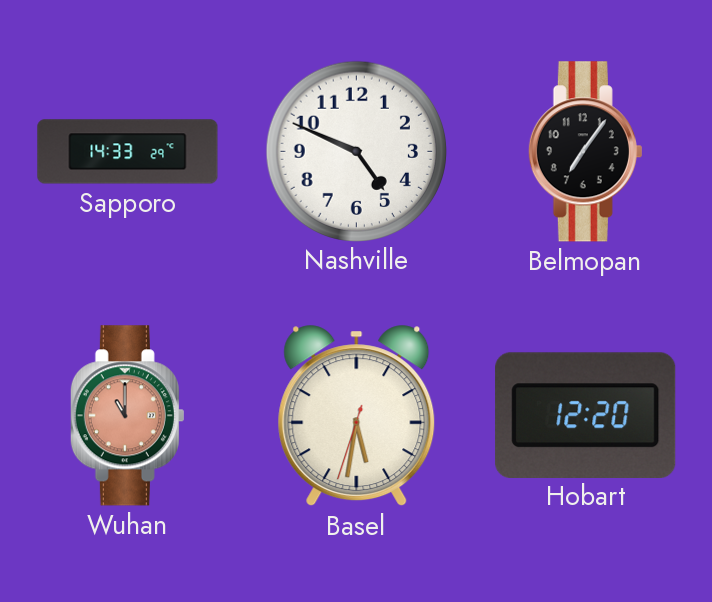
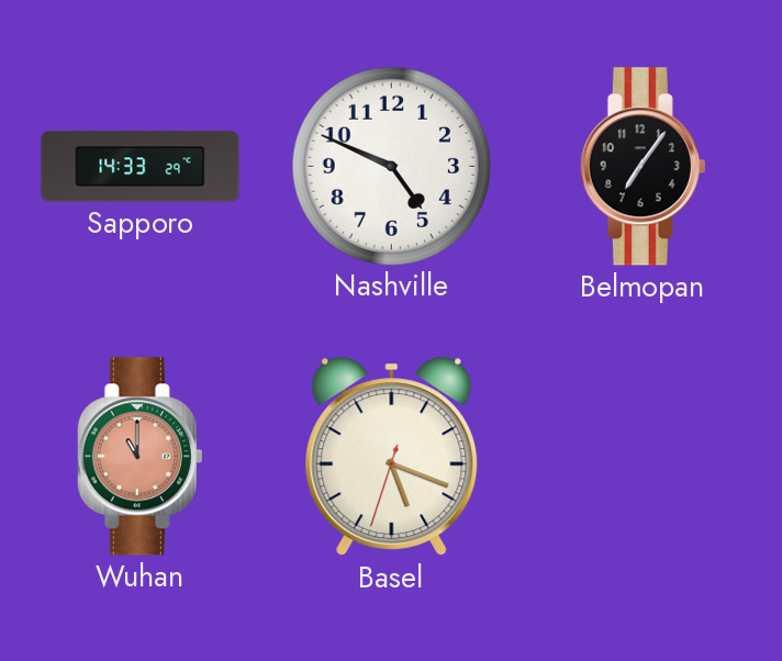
Basel: 5:31 -> 5:18 (392, 457)
Hobart: 12:20 -> none (586, 415)
